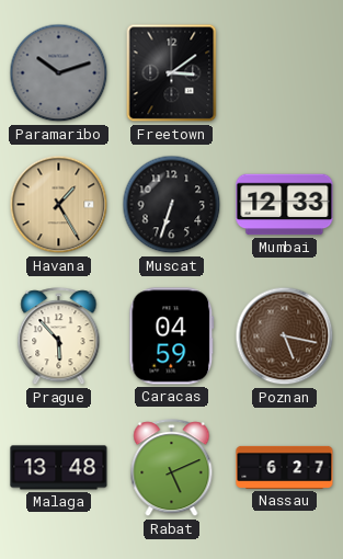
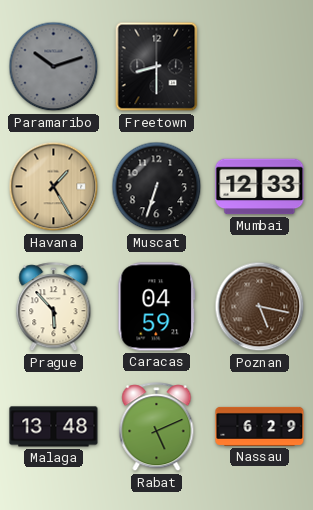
Freetown: 3:09 -> 8:30 (157, 67)
Nassau: 6:27 -> 6:29 (260, 426)
